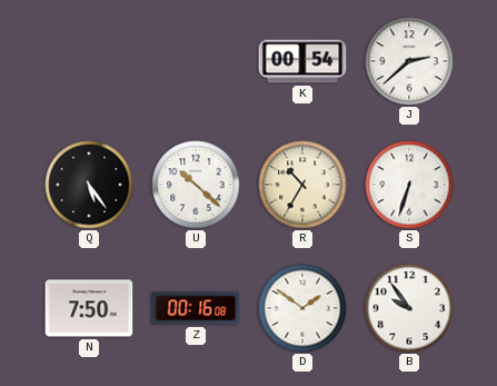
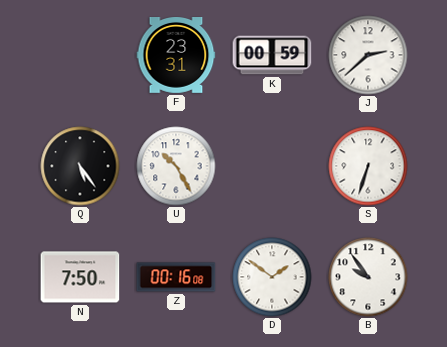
F: none -> 23:31 (176, 56)
K: 00:54 -> 00:59 (272, 55)
U: 10:22 -> 10:25 (176, 166)
R: 10:35 -> none (302, 185)
